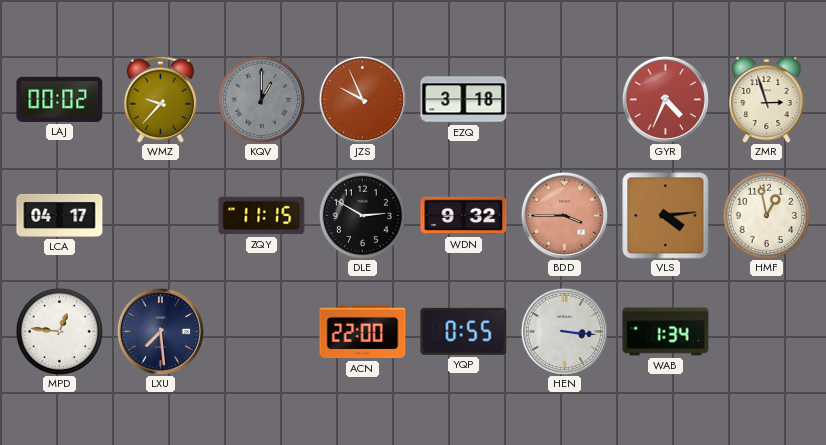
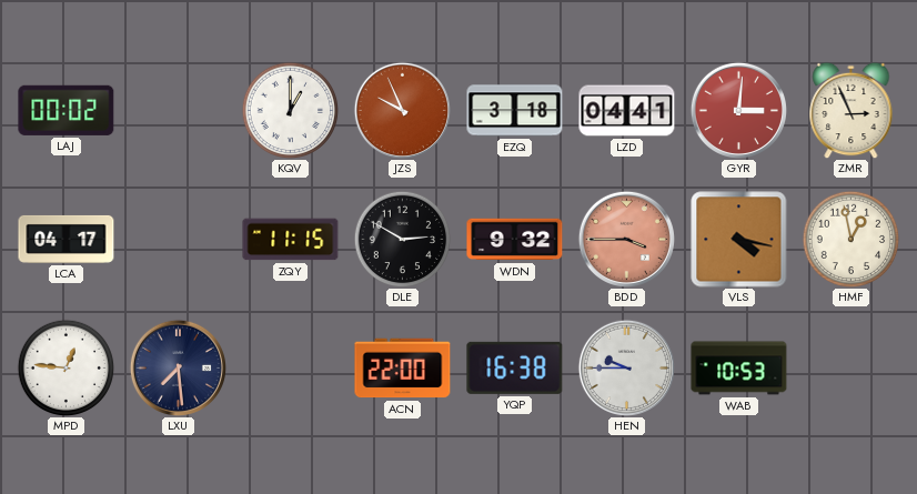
WMZ: 9:37 -> none (161, 99)
KQV dial: grey -> white (290, 110)
LZD: none -> 04:41 (627, 111)
GYR: 4:34 -> 3:01 (738, 110)
ZMR: 2:57 -> 2:56 (851, 110)
VLS: 4:14 -> 4:17 (739, 240)
YQP: 0:55 -> 16:38 (515, 367)
HEN: 3:16 -> 9:45 (626, 367)
WAB: 1:34 -> 10:53 (739, 369)
